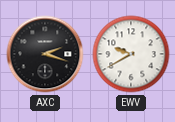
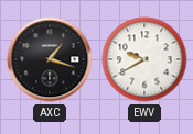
AXC: 2:18 -> 1:18 (50, 59)
